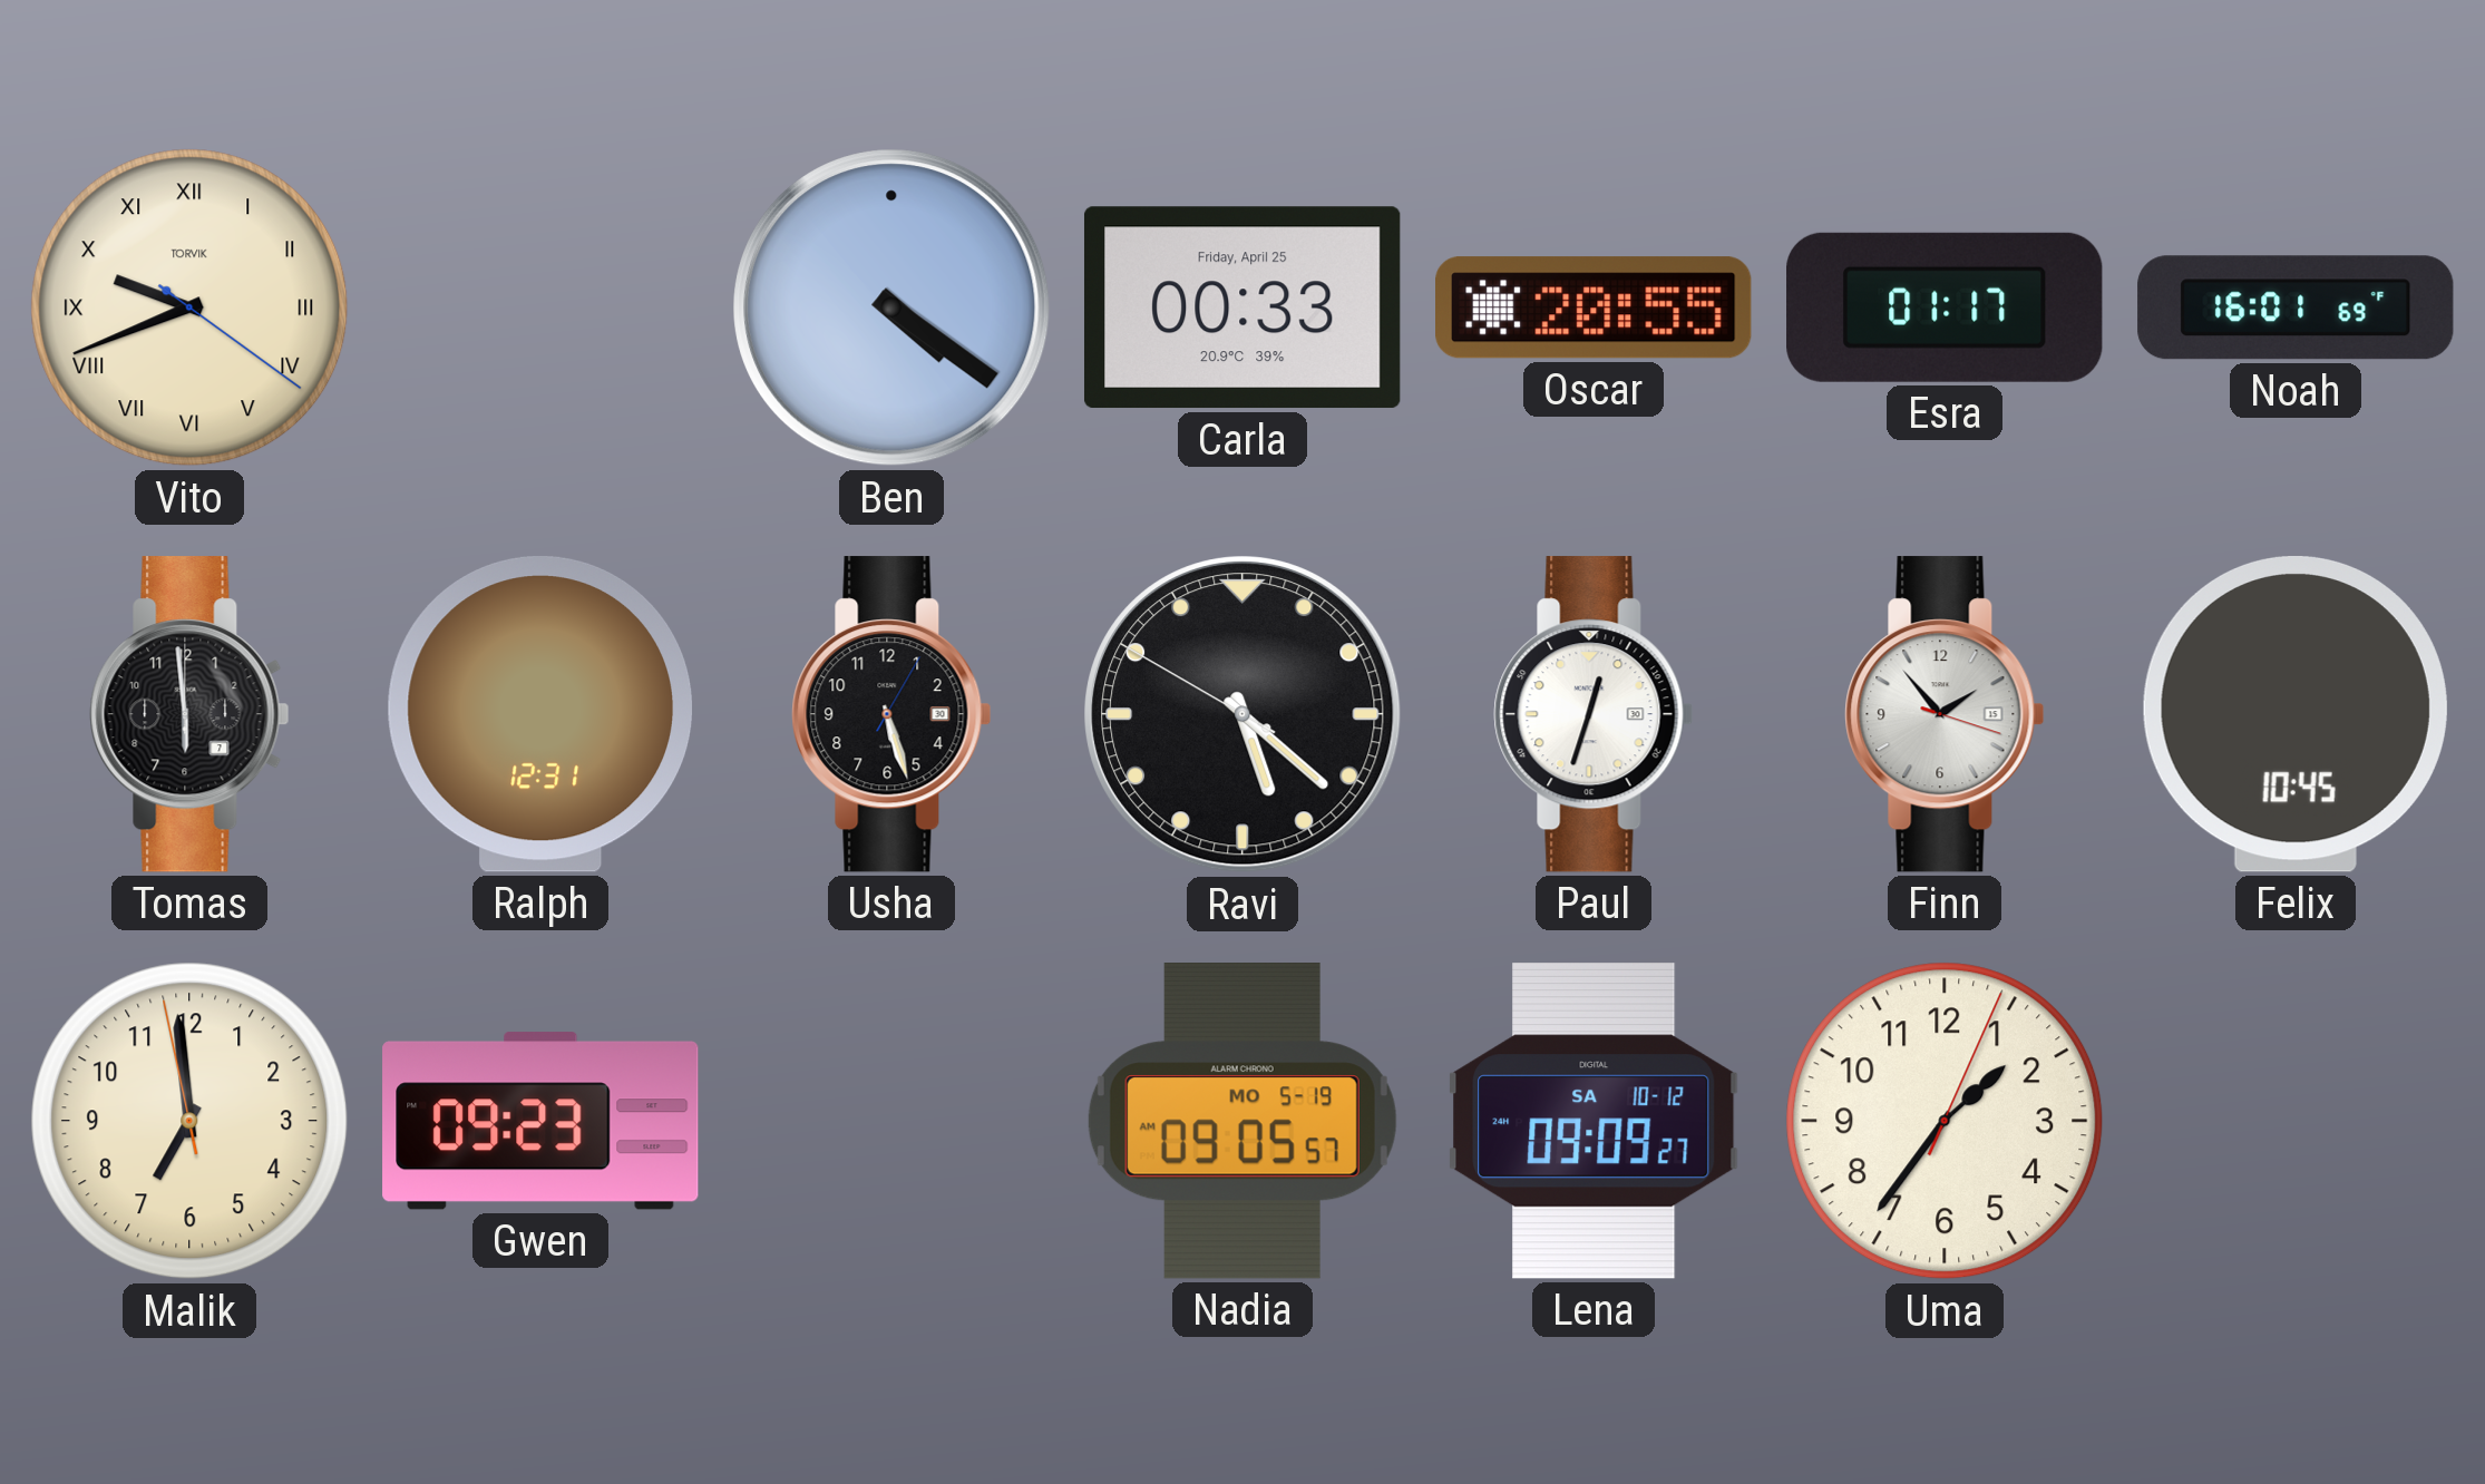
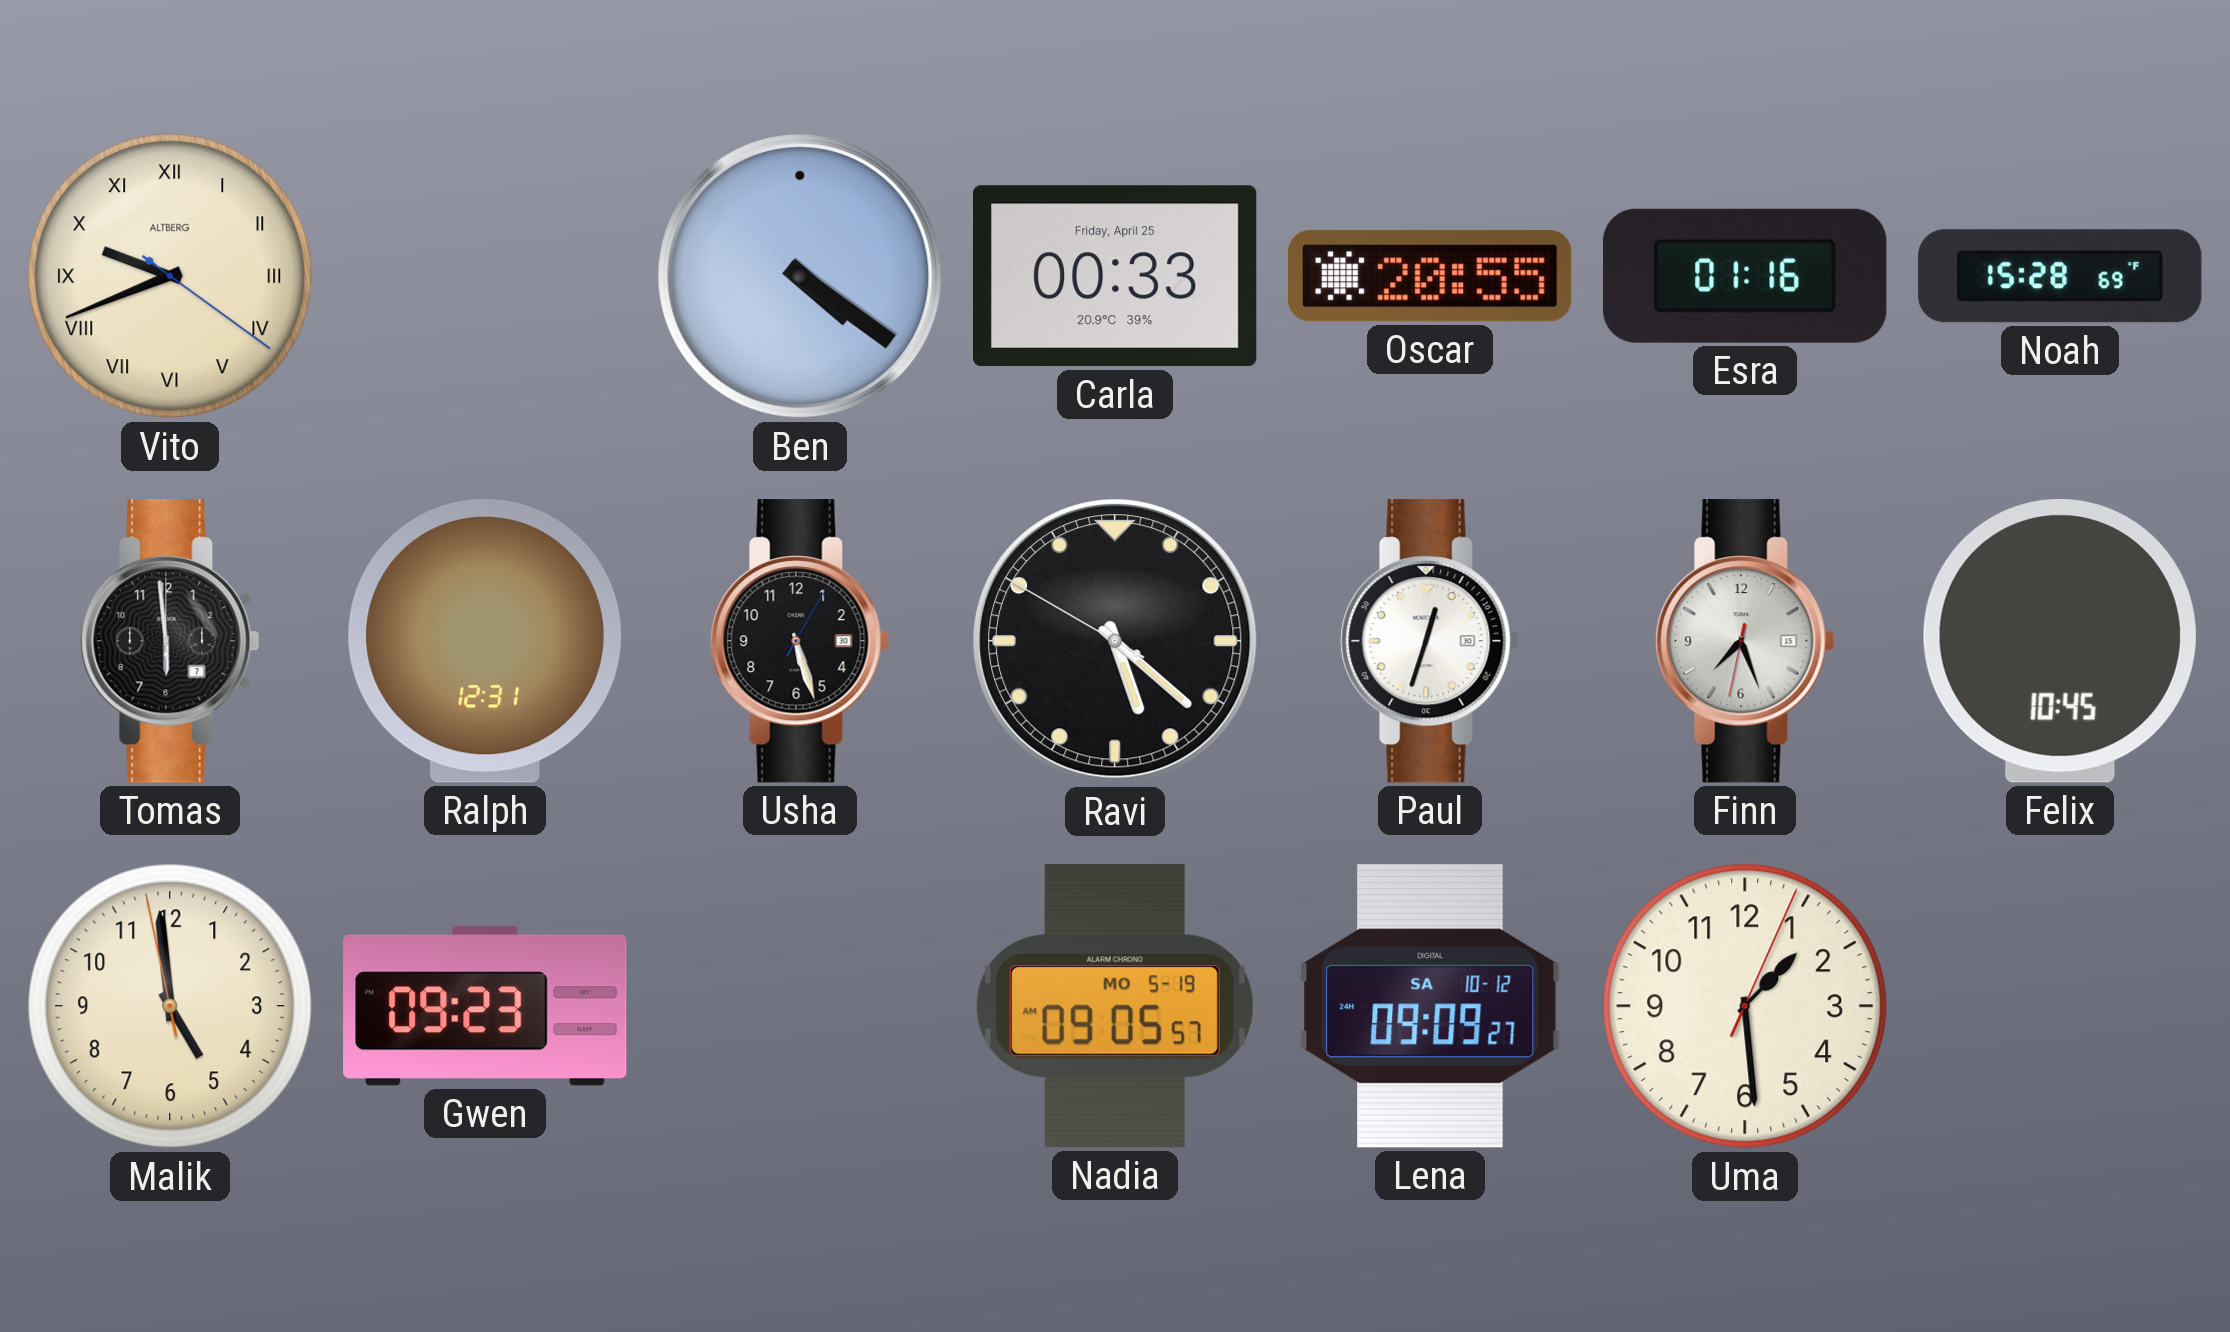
Vito brand: TORVIK -> ALTBERG (170, 276)
Esra: 01:17 -> 01:16 (1745, 276)
Noah: 16:01 -> 15:28 (2060, 276)
Finn: 1:53 -> 7:26 (1745, 641)
Malik: 6:58 -> 4:58 (170, 1006)
Uma: 1:36 -> 1:29 (1745, 1006)
